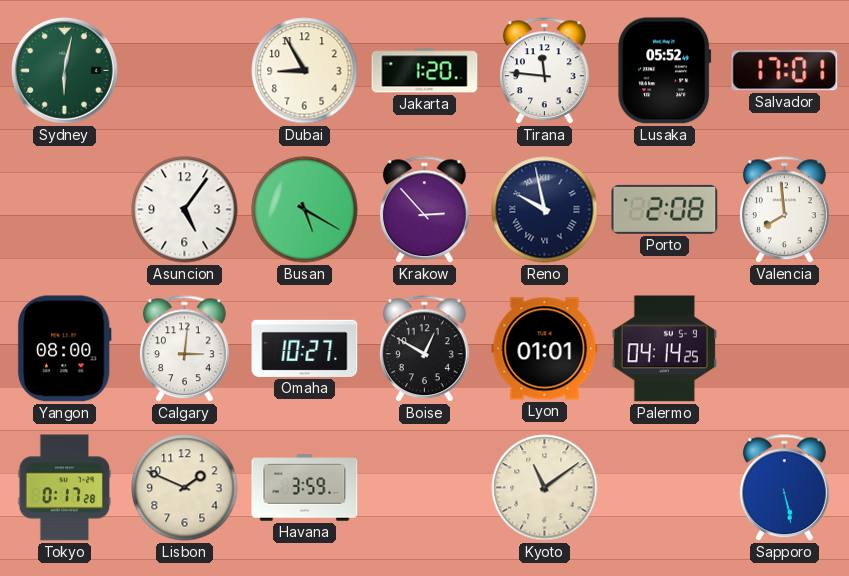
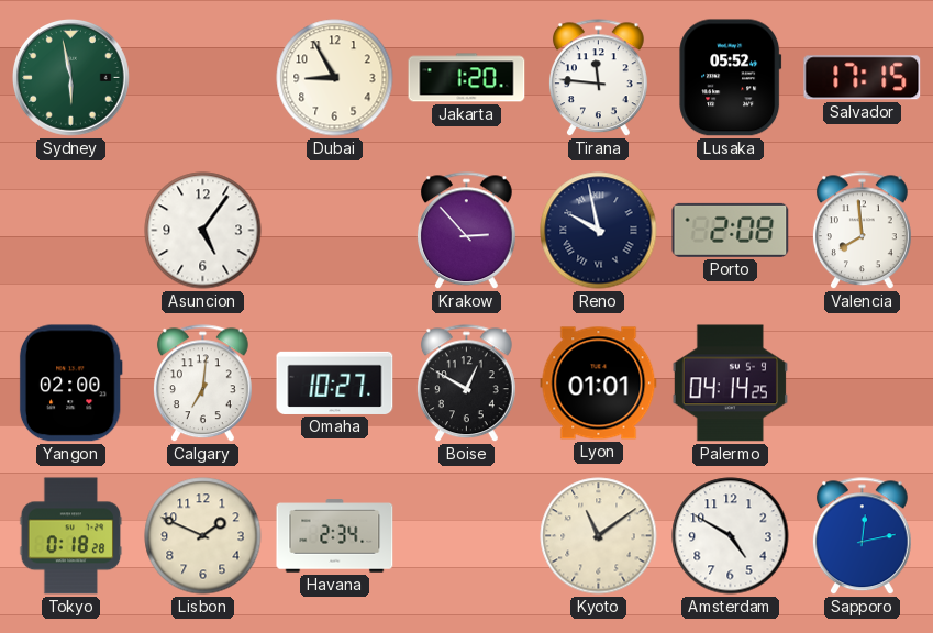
Sydney: 6:02 -> 5:58 (71, 78)
Salvador: 17:01 -> 17:15 (863, 78)
Busan: 5:20 -> none (305, 210)
Yangon: 08:00 -> 02:00 (70, 384)
Calgary: 3:01 -> 7:01 (202, 384)
Tokyo: 0:17 -> 0:18 (71, 536)
Havana: 3:59 -> 2:34 (335, 536)
Amsterdam: none -> 4:50 (731, 536)
Sapporo: 5:28 -> 12:13 (862, 536)
